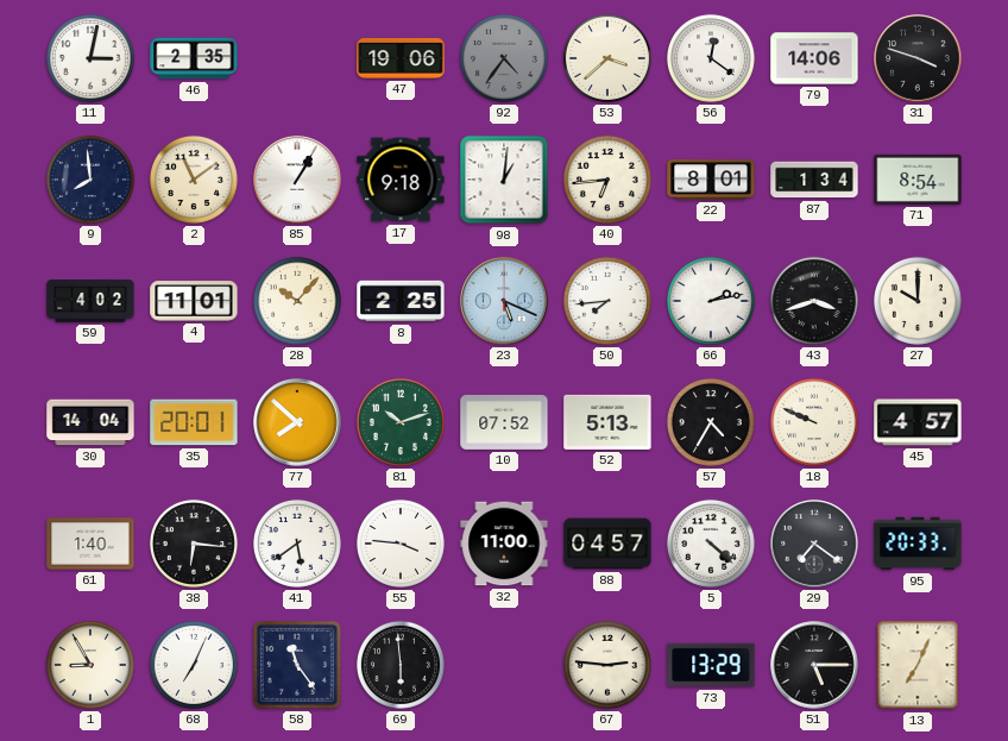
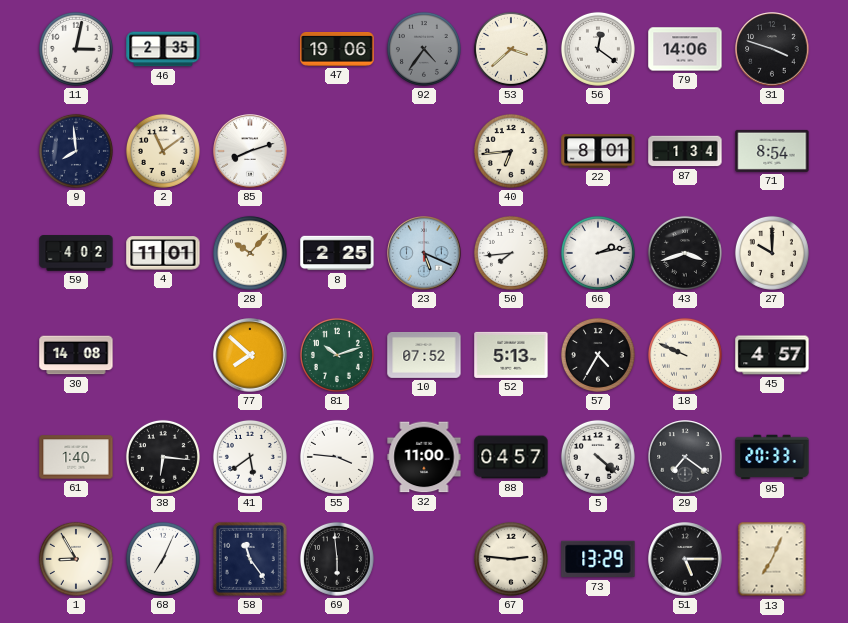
85: 1:05 -> 8:12 (250, 151)
17: 9:18 -> none (401, 180)
98: 1:01 -> none (504, 180)
30: 14:04 -> 14:08 (76, 355)
35: 20:01 -> none (194, 422)
